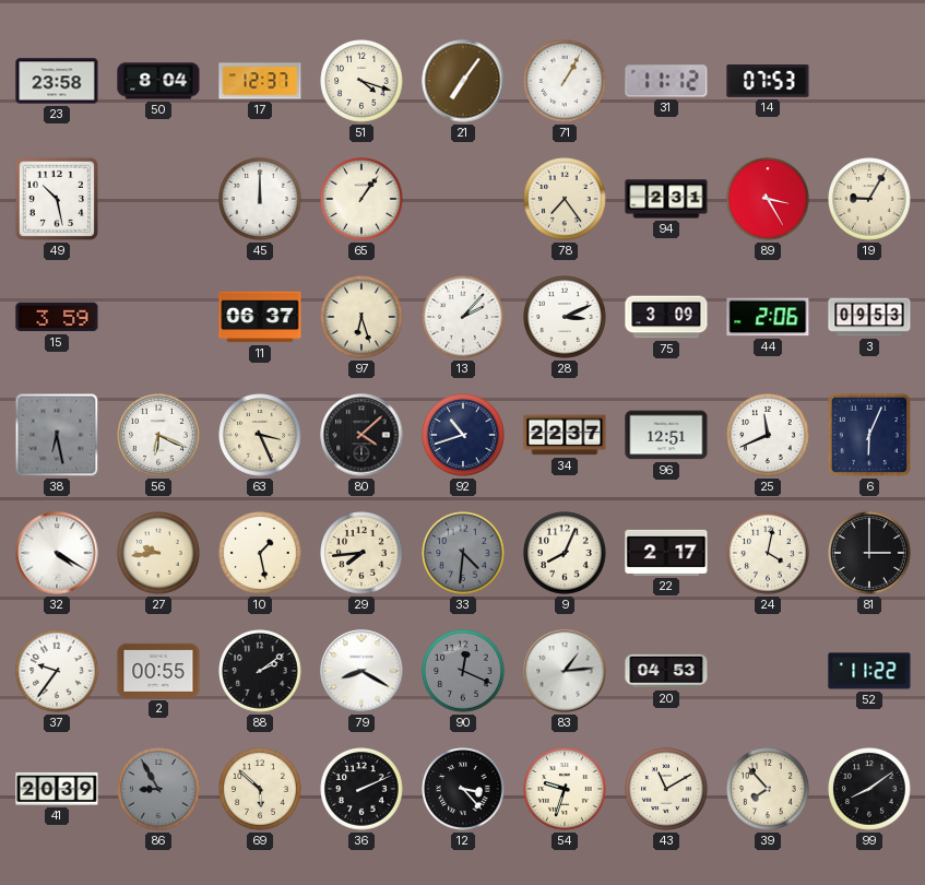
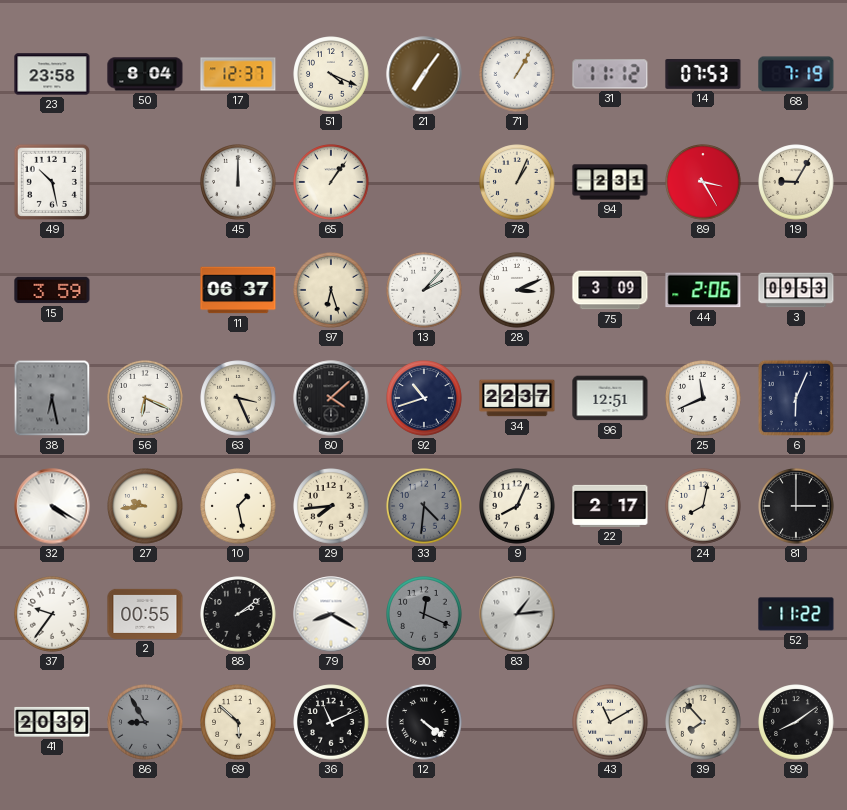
51: 4:18 -> 4:19 (331, 74)
68: none -> 7:19 (796, 74)
78: 7:24 -> 1:04 (517, 182)
24: 4:02 -> 8:02 (703, 506)
20: 04:53 -> none (666, 671)
36: 2:11 -> 11:11 (331, 722)
12: 3:23 -> 4:21 (424, 722)
54: 9:33 -> none (565, 789)
